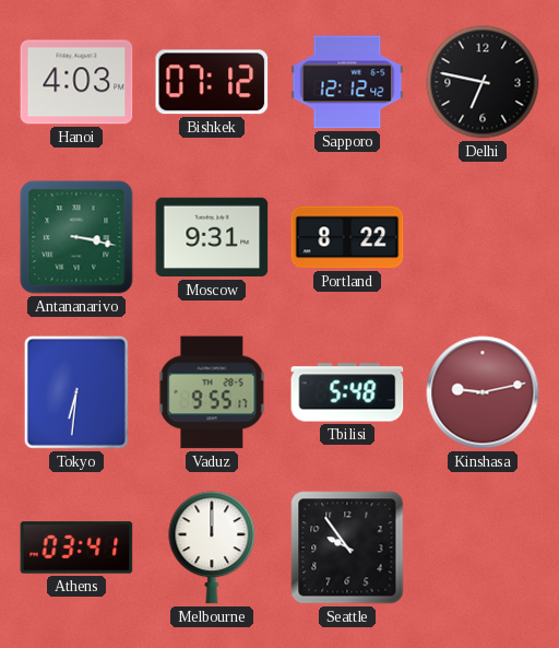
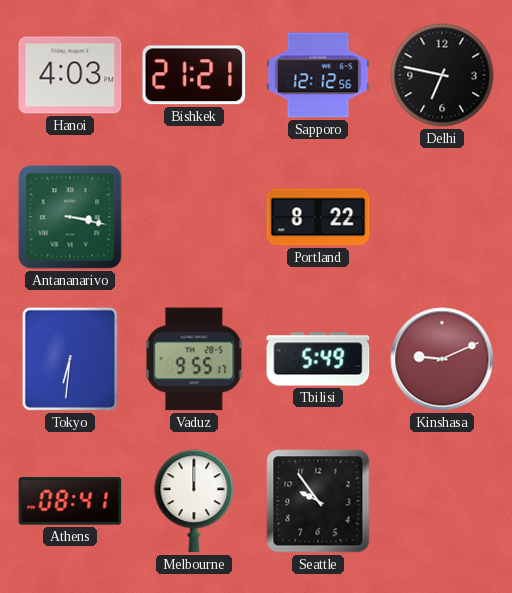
Bishkek: 07:12 -> 21:21 (194, 75)
Sapporo: 12:12:42 -> 12:12:56 (318, 75)
Moscow: 9:31 -> none (212, 237)
Tbilisi: 5:48 -> 5:49 (318, 359)
Kinshasa: 9:13 -> 9:11 (442, 359)
Athens: 03:41 -> 08:41 (70, 501)
